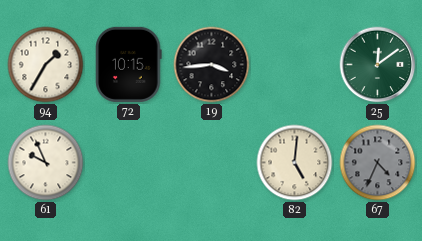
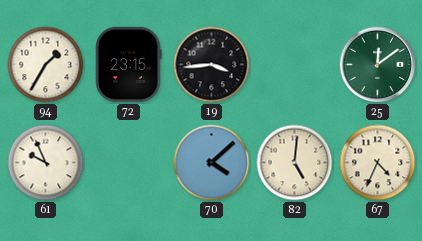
72: 10:15 -> 23:15 (129, 64)
70: none -> 4:08 (212, 163)
67 dial: grey -> cream (378, 163)
